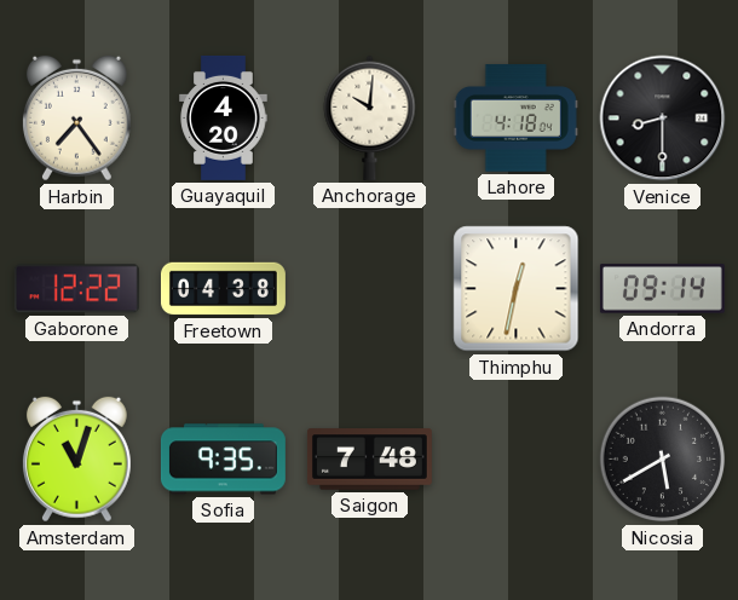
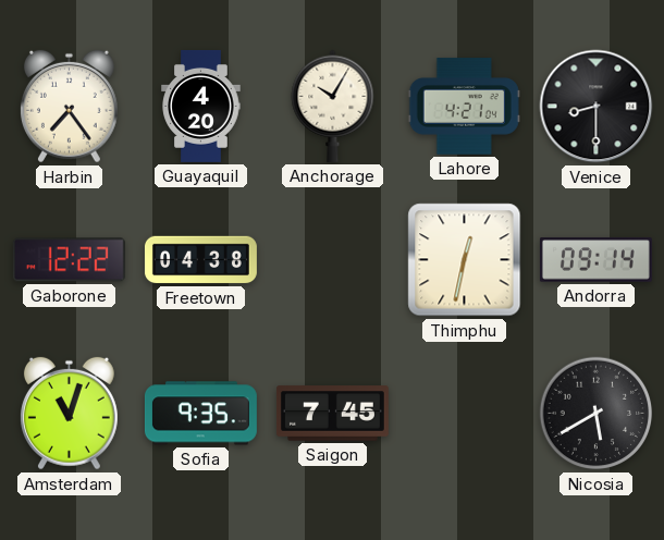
Anchorage: 10:01 -> 10:05 (333, 106)
Lahore: 4:18 -> 4:21 (464, 107)
Saigon: 7:48 -> 7:45 (332, 414)
